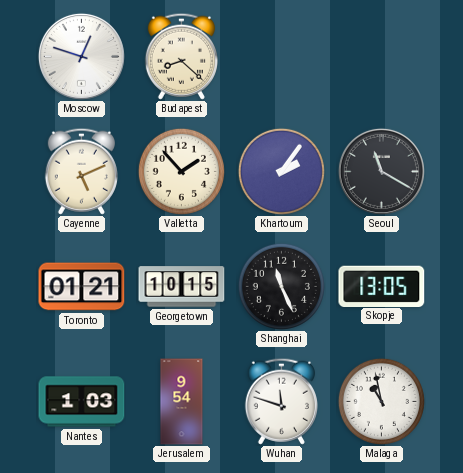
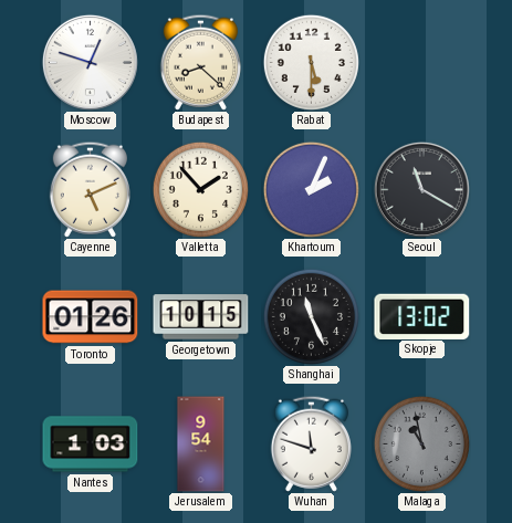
Rabat: none -> 5:30 (311, 62)
Khartoum: 2:06 -> 2:04 (311, 189)
Toronto: 01:21 -> 01:26 (91, 317)
Skopje: 13:05 -> 13:02 (422, 316)
Malaga dial: white -> grey (421, 443)
